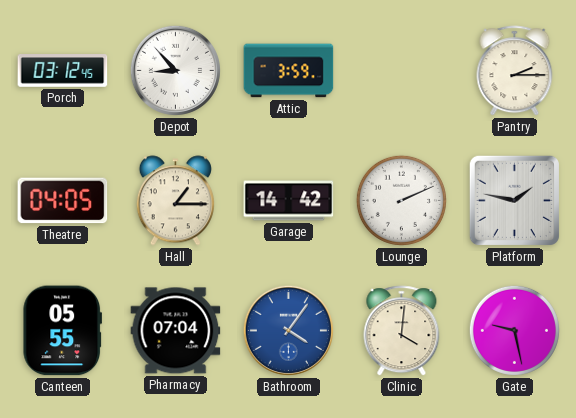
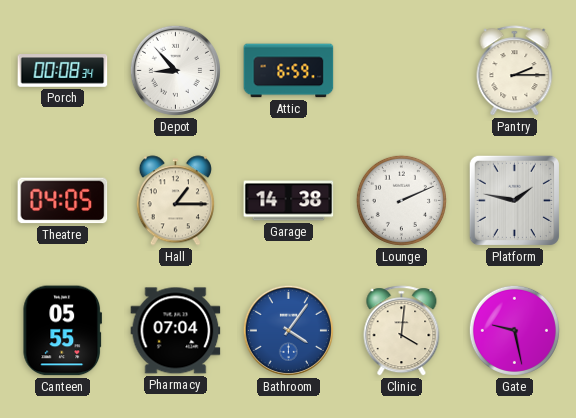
Porch: 03:12 -> 00:08 (63, 71)
Attic: 3:59 -> 6:59 (289, 71)
Garage: 14:42 -> 14:38 (289, 201)
